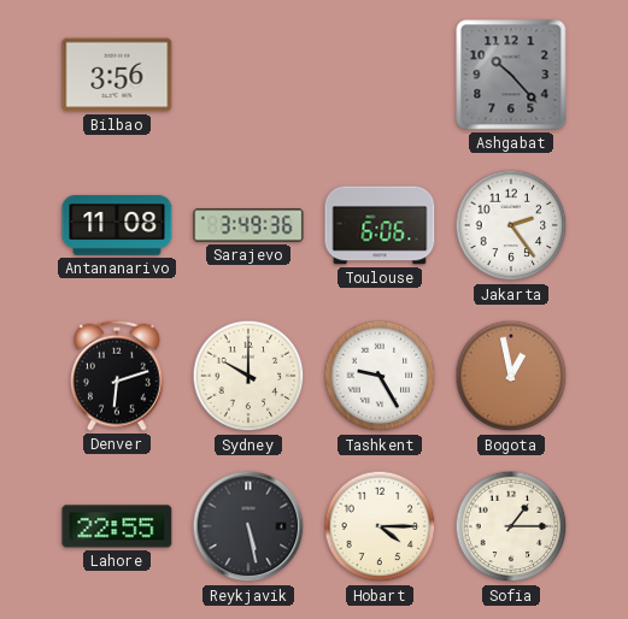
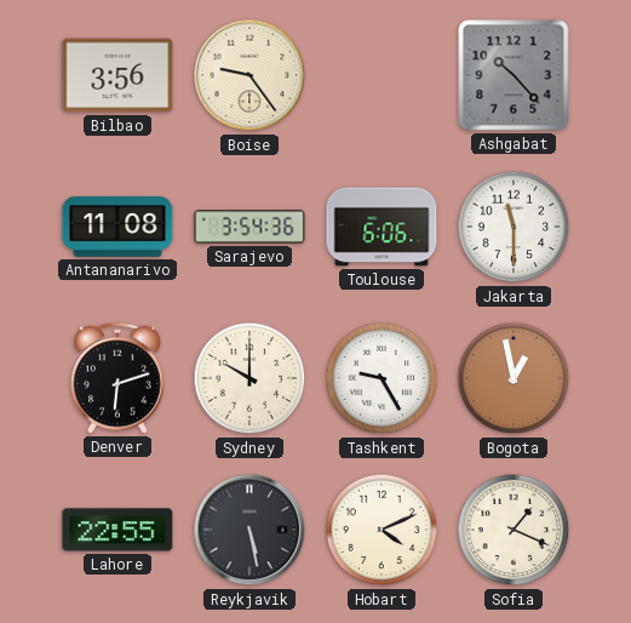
Boise: none -> 9:24 (249, 75)
Sarajevo: 3:49 -> 3:54 (249, 227)
Jakarta: 2:24 -> 11:30 (514, 227)
Hobart: 4:15 -> 4:11 (382, 530)
Sofia: 1:15 -> 1:19 (514, 530)
